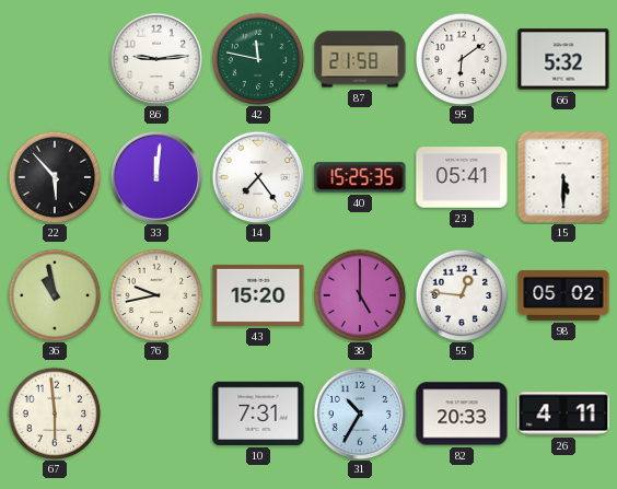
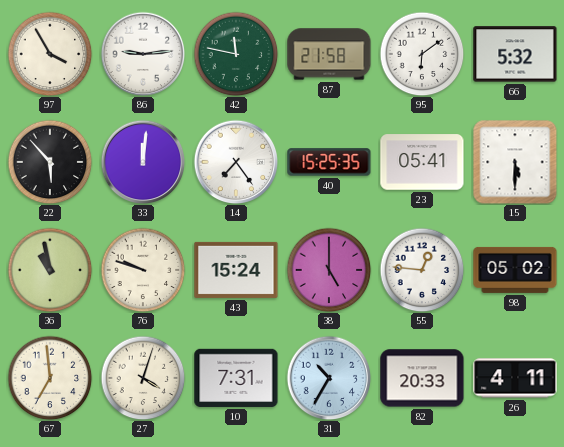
97: none -> 3:55 (50, 54)
76: 9:43 -> 9:48 (143, 270)
43: 15:20 -> 15:24 (236, 270)
67: 5:59 -> 6:59 (50, 378)
27: none -> 4:03 (143, 378)
